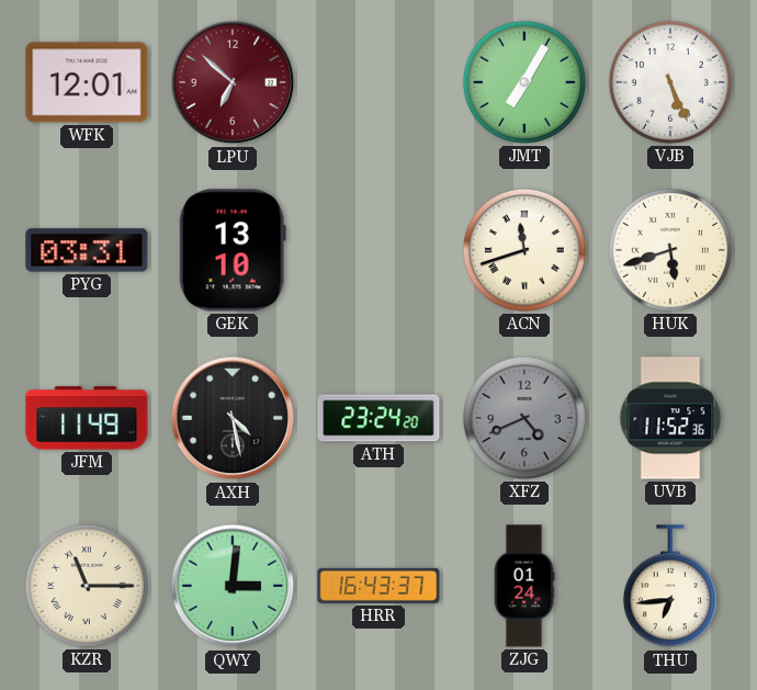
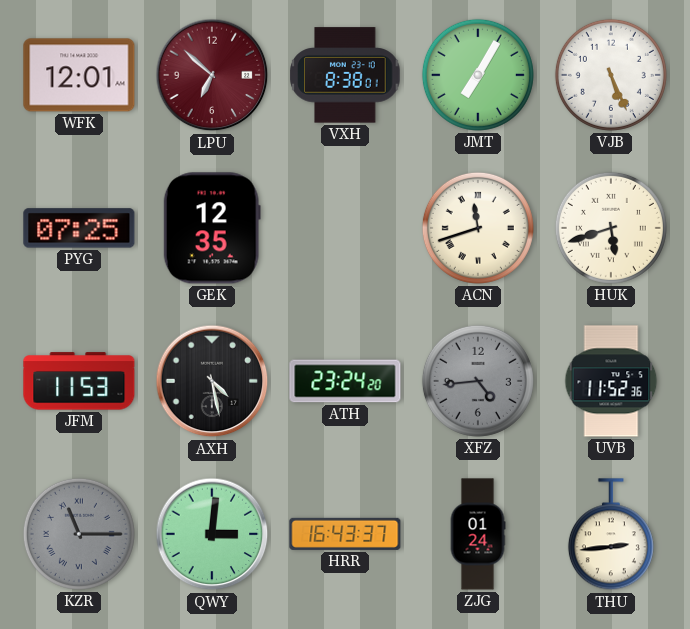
VXH: none -> 8:38 (345, 75)
PYG: 03:31 -> 07:25 (79, 228)
GEK: 13:10 -> 12:35 (212, 228)
JFM: 11:49 -> 11:53 (79, 381)
XFZ: 4:41 -> 4:44 (478, 381)
KZR dial: cream -> grey (79, 534)
THU: 6:44 -> 2:44 (611, 535)
